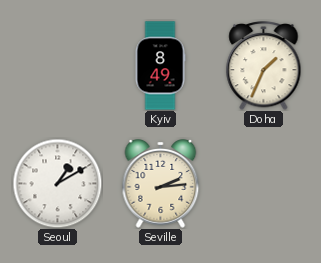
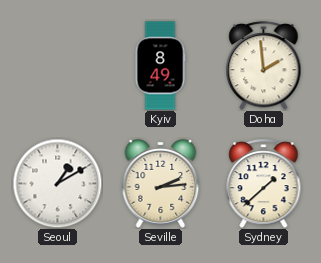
Doha: 1:34 -> 1:59 (264, 66)
Sydney: none -> 1:38 (264, 184)
